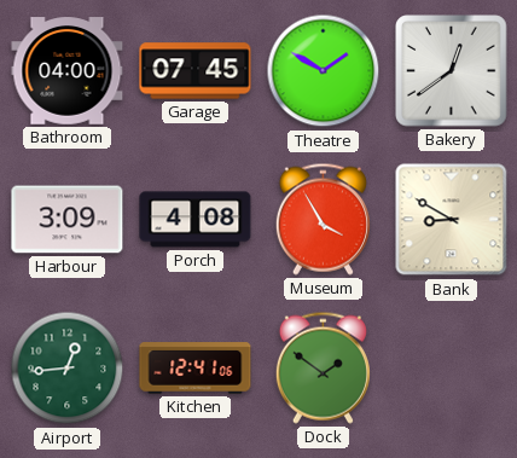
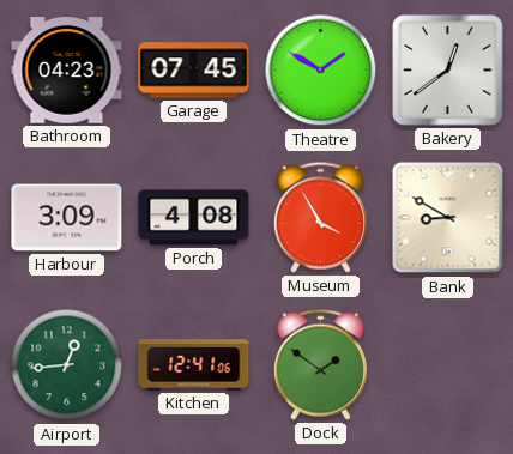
Bathroom: 04:00 -> 04:23 (67, 71)
